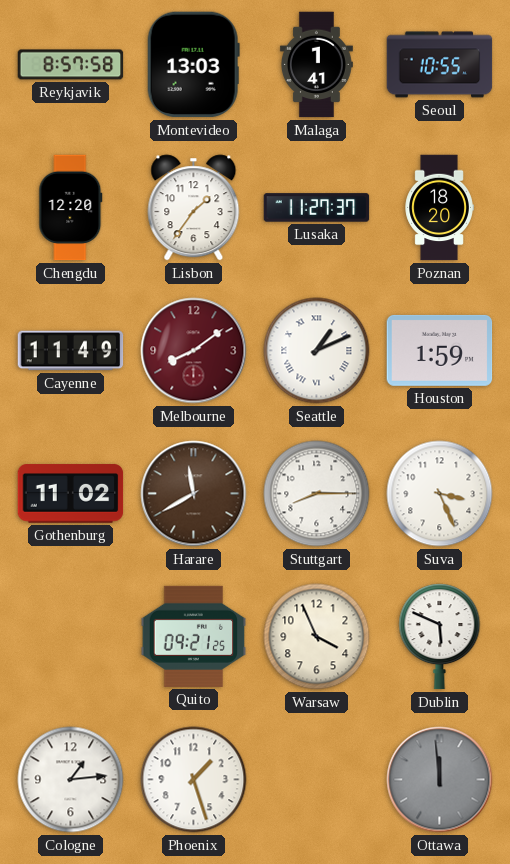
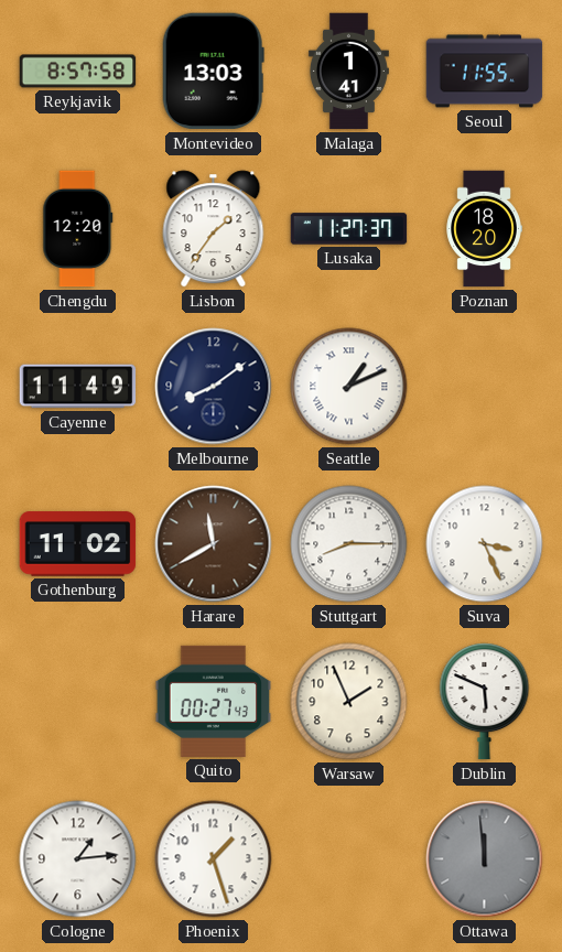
Seoul: 10:55 -> 11:55 (485, 72)
Melbourne dial: burgundy -> navy (214, 387)
Houston: 1:59 -> none (440, 350)
Quito: 09:21 -> 00:27 (214, 701)
Warsaw: 3:56 -> 1:56 (349, 702)
